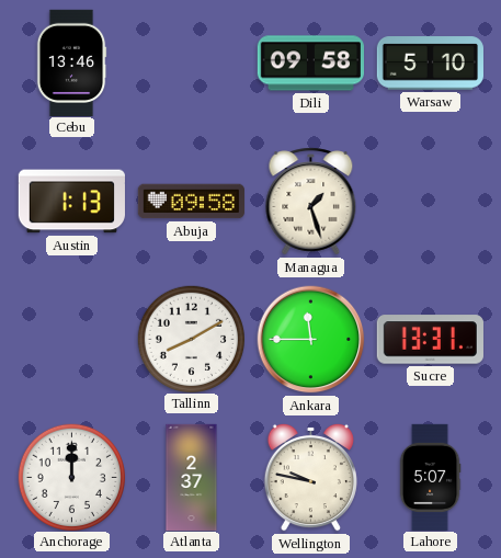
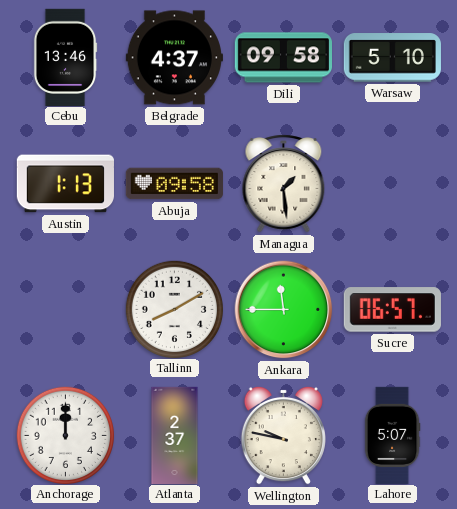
Belgrade: none -> 4:37 (174, 58)
Managua: 1:27 -> 1:29 (284, 184)
Sucre: 13:31 -> 06:57 (392, 310)
